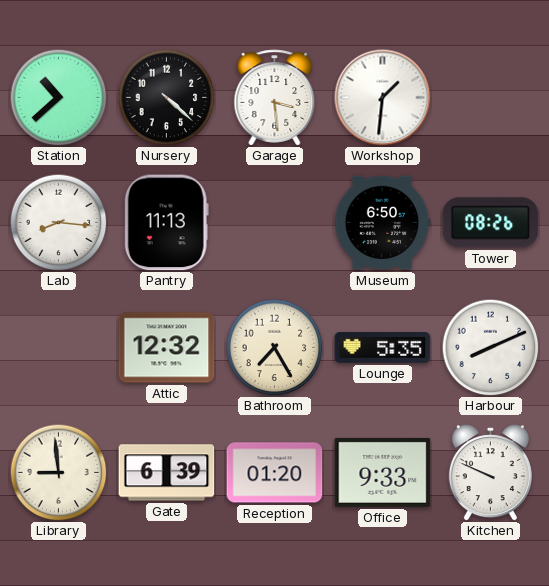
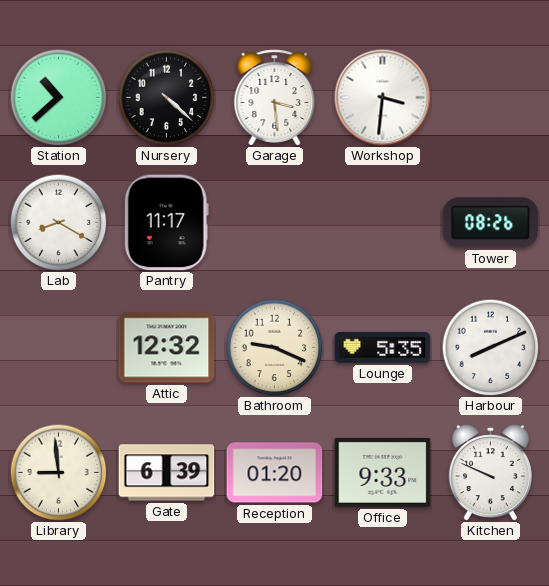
Workshop: 1:31 -> 3:31 (383, 98)
Lab: 8:16 -> 8:20 (58, 222)
Pantry: 11:13 -> 11:17 (166, 223)
Museum: 6:50 -> none (382, 223)
Bathroom: 7:25 -> 9:19 (274, 347)
